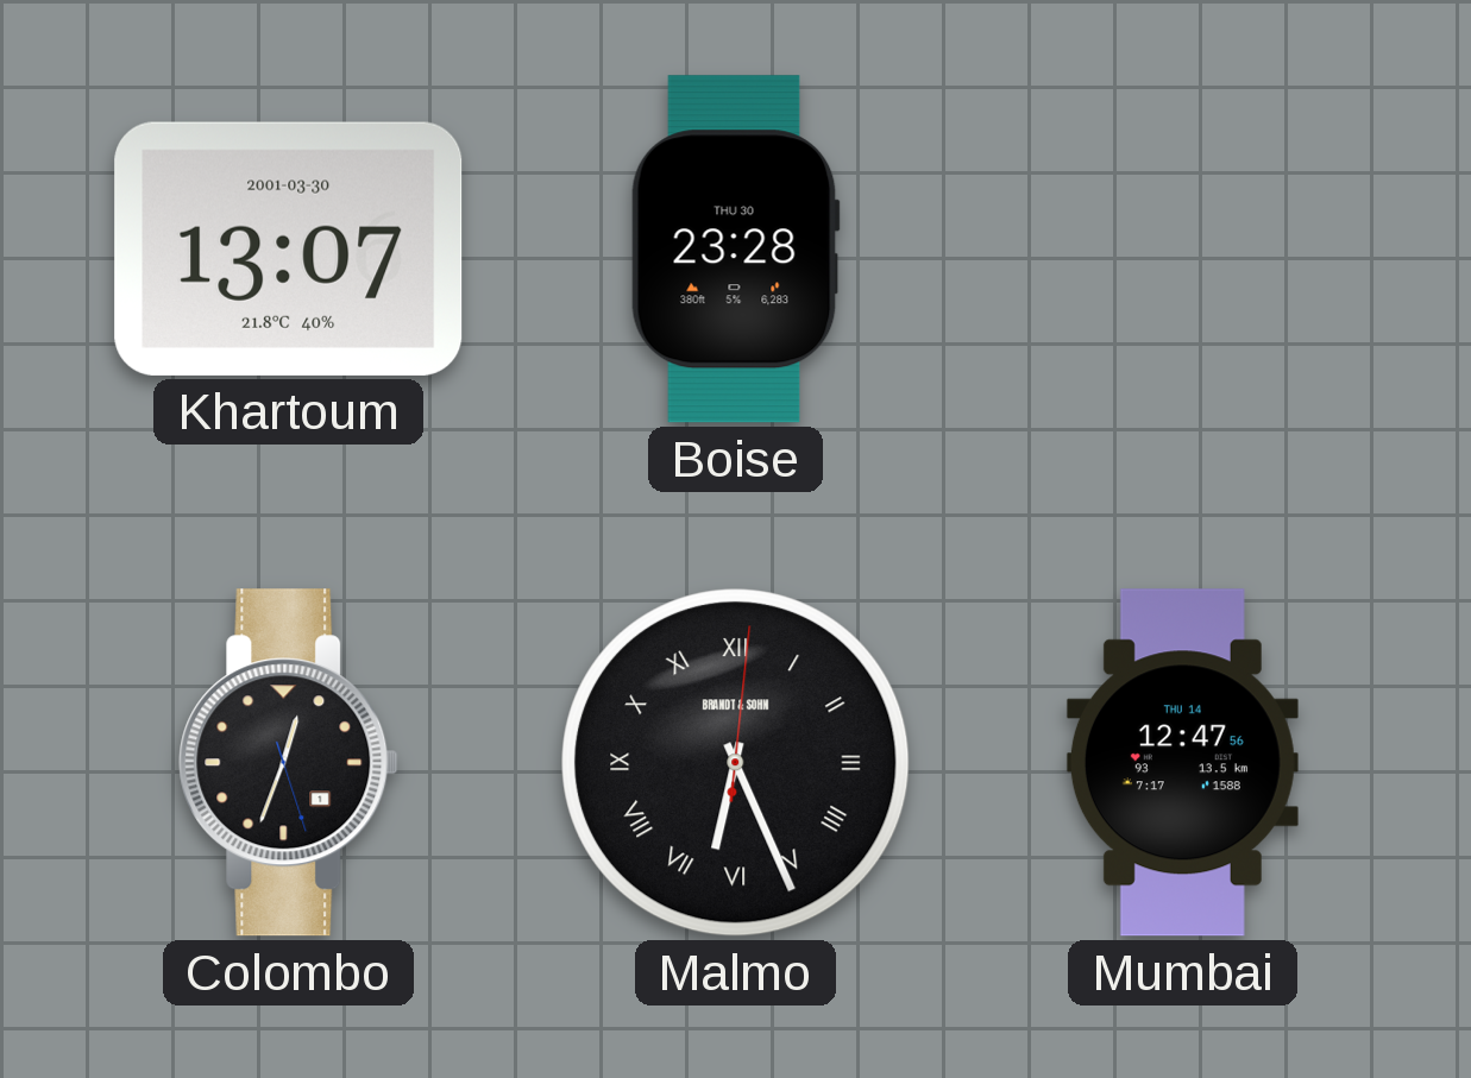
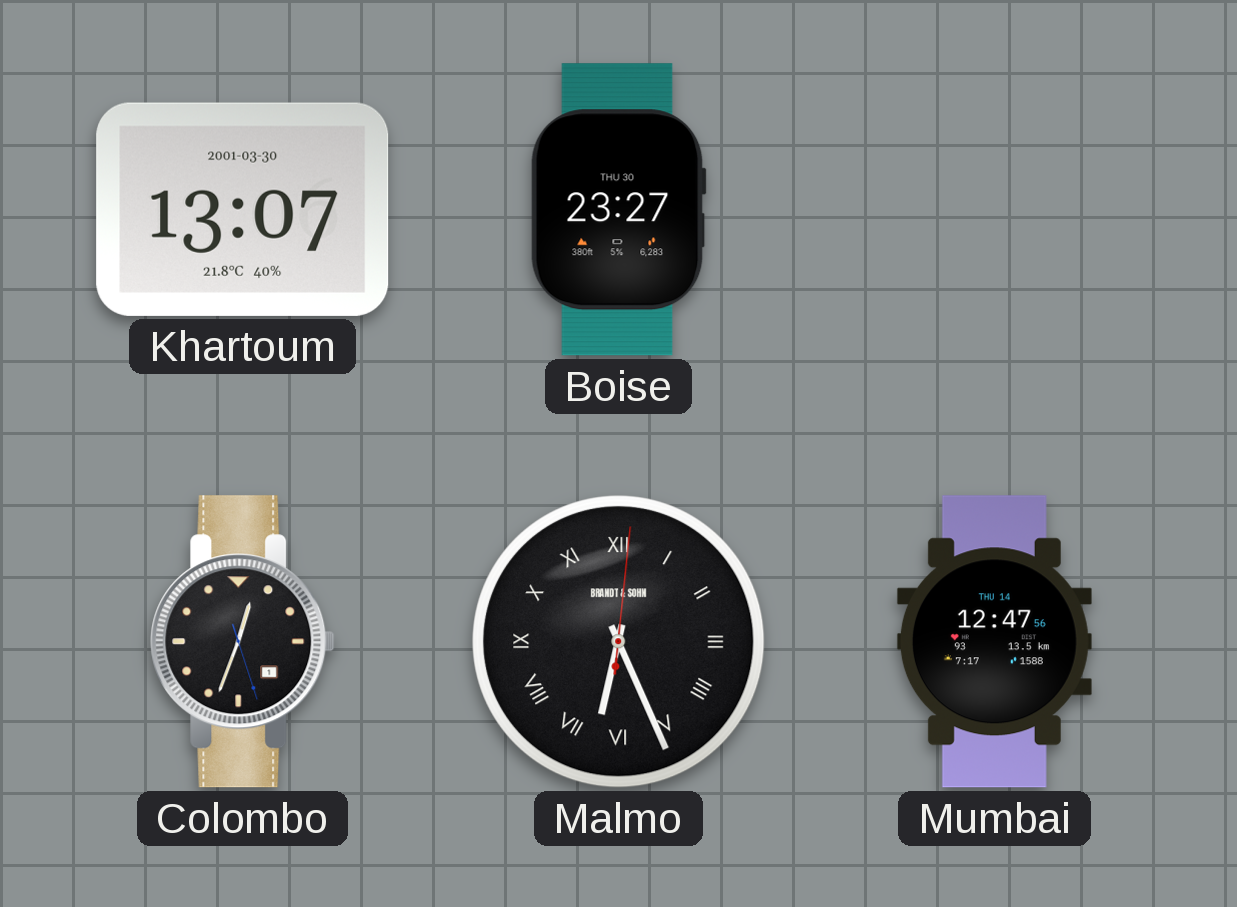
Boise: 23:28 -> 23:27 (618, 210)
